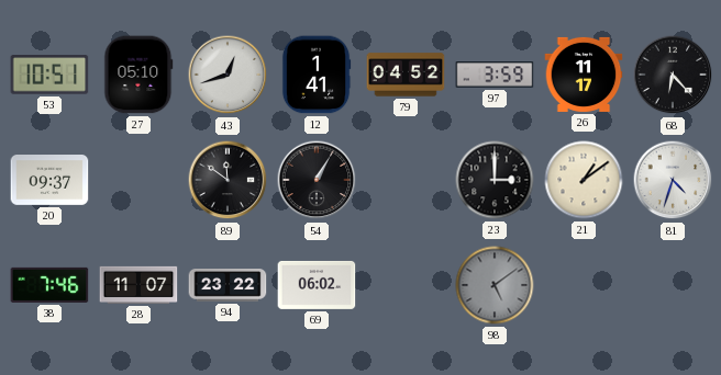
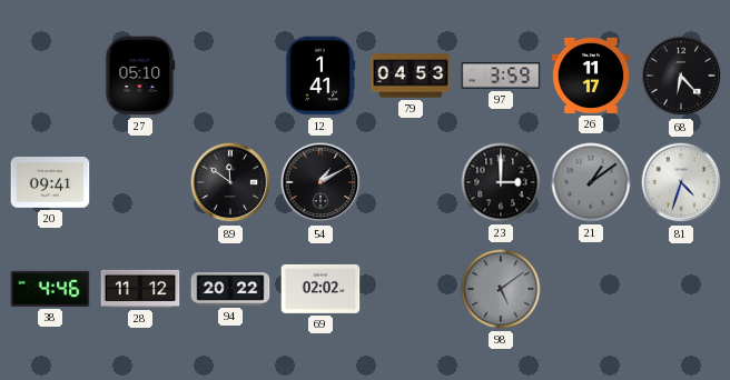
53: 10:51 -> none (49, 75)
43: 12:42 -> none (228, 75)
79: 04:52 -> 04:53 (411, 76)
20: 09:37 -> 09:41 (50, 183)
54: 1:05 -> 1:10 (320, 182)
21 dial: cream -> grey (591, 182)
38: 7:46 -> 4:46 (50, 289)
28: 11:07 -> 11:12 (140, 289)
94: 23:22 -> 20:22 (230, 289)
69: 06:02 -> 02:02 (320, 289)
